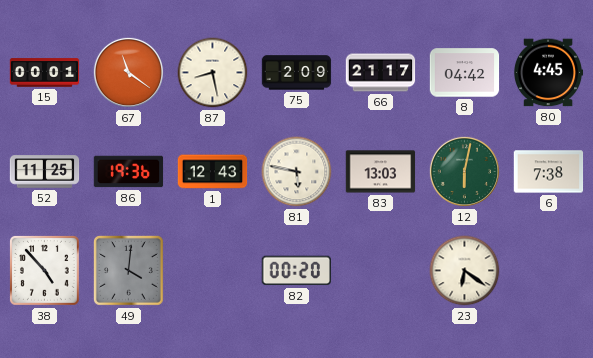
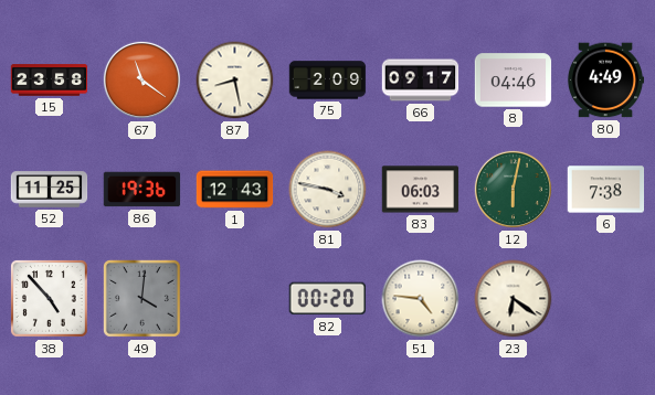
15: 00:01 -> 23:58 (50, 81)
66: 21:17 -> 09:17 (421, 81)
8: 04:42 -> 04:46 (514, 81)
80: 4:45 -> 4:49 (605, 81)
81: 5:47 -> 3:47 (328, 190)
83: 13:03 -> 06:03 (421, 190)
51: none -> 4:46 (421, 299)
